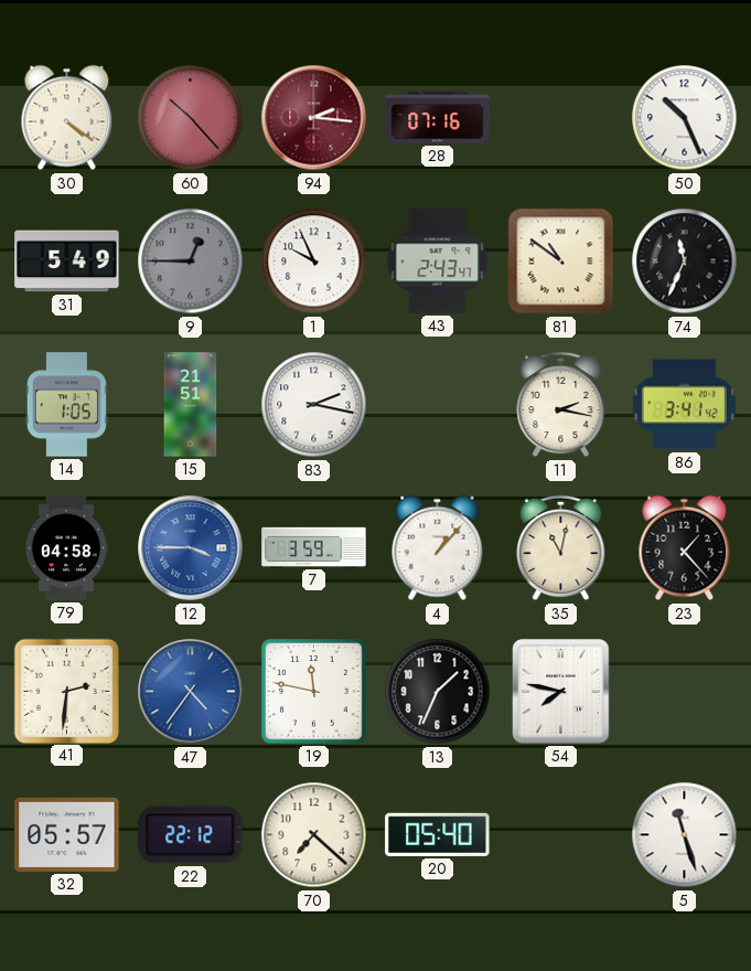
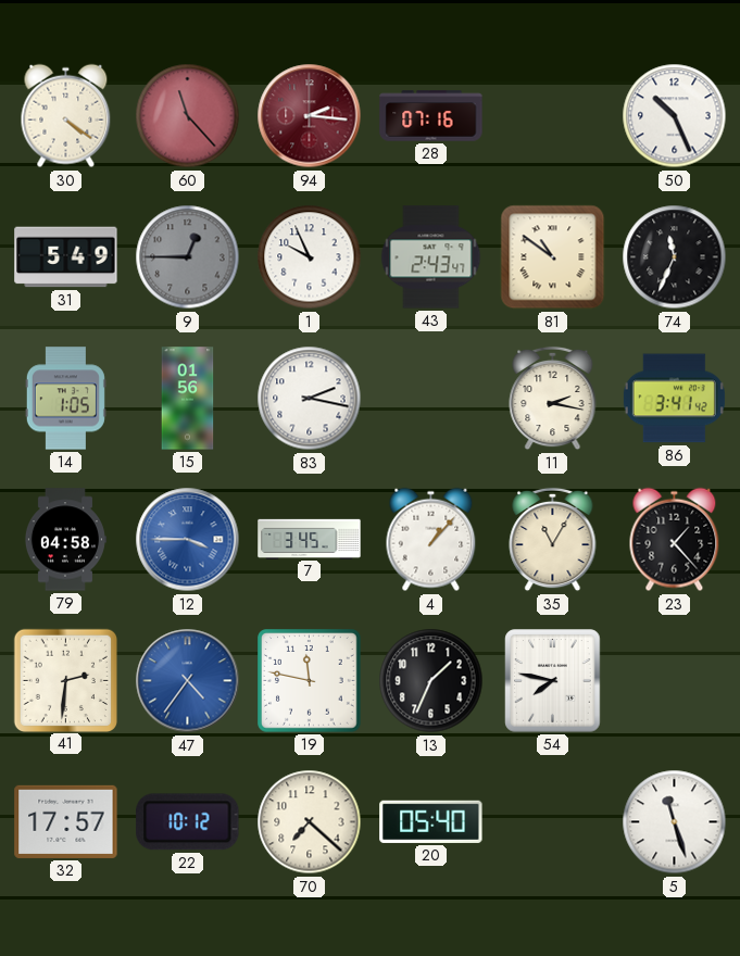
60: 10:23 -> 11:23 (188, 116)
15: 21:51 -> 01:56 (188, 399)
7: 3:59 -> 3:45 (310, 539)
35: 11:02 -> 11:05 (553, 540)
32: 05:57 -> 17:57 (66, 821)
22: 22:12 -> 10:12 (188, 822)
